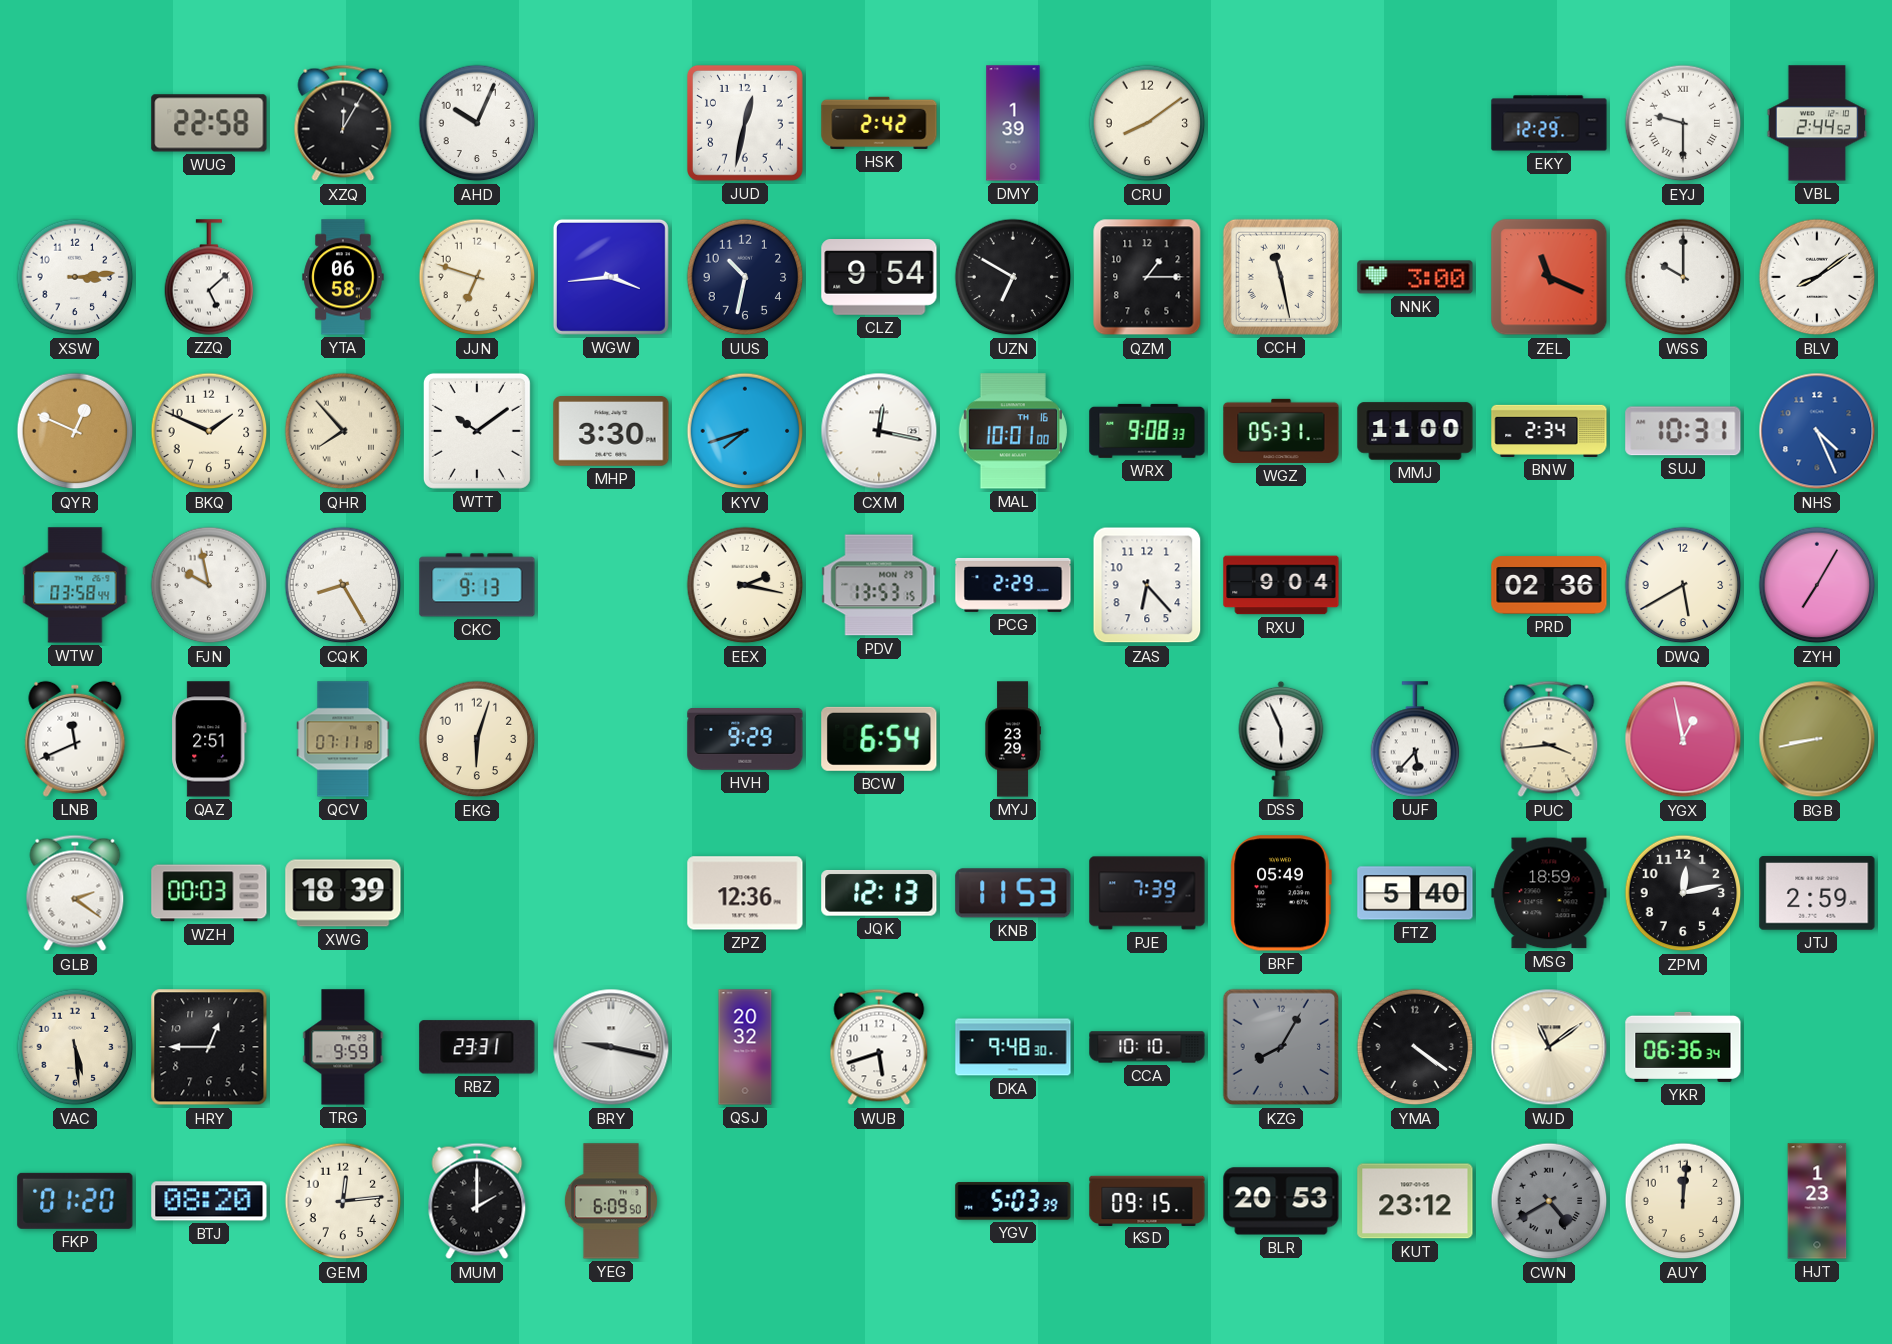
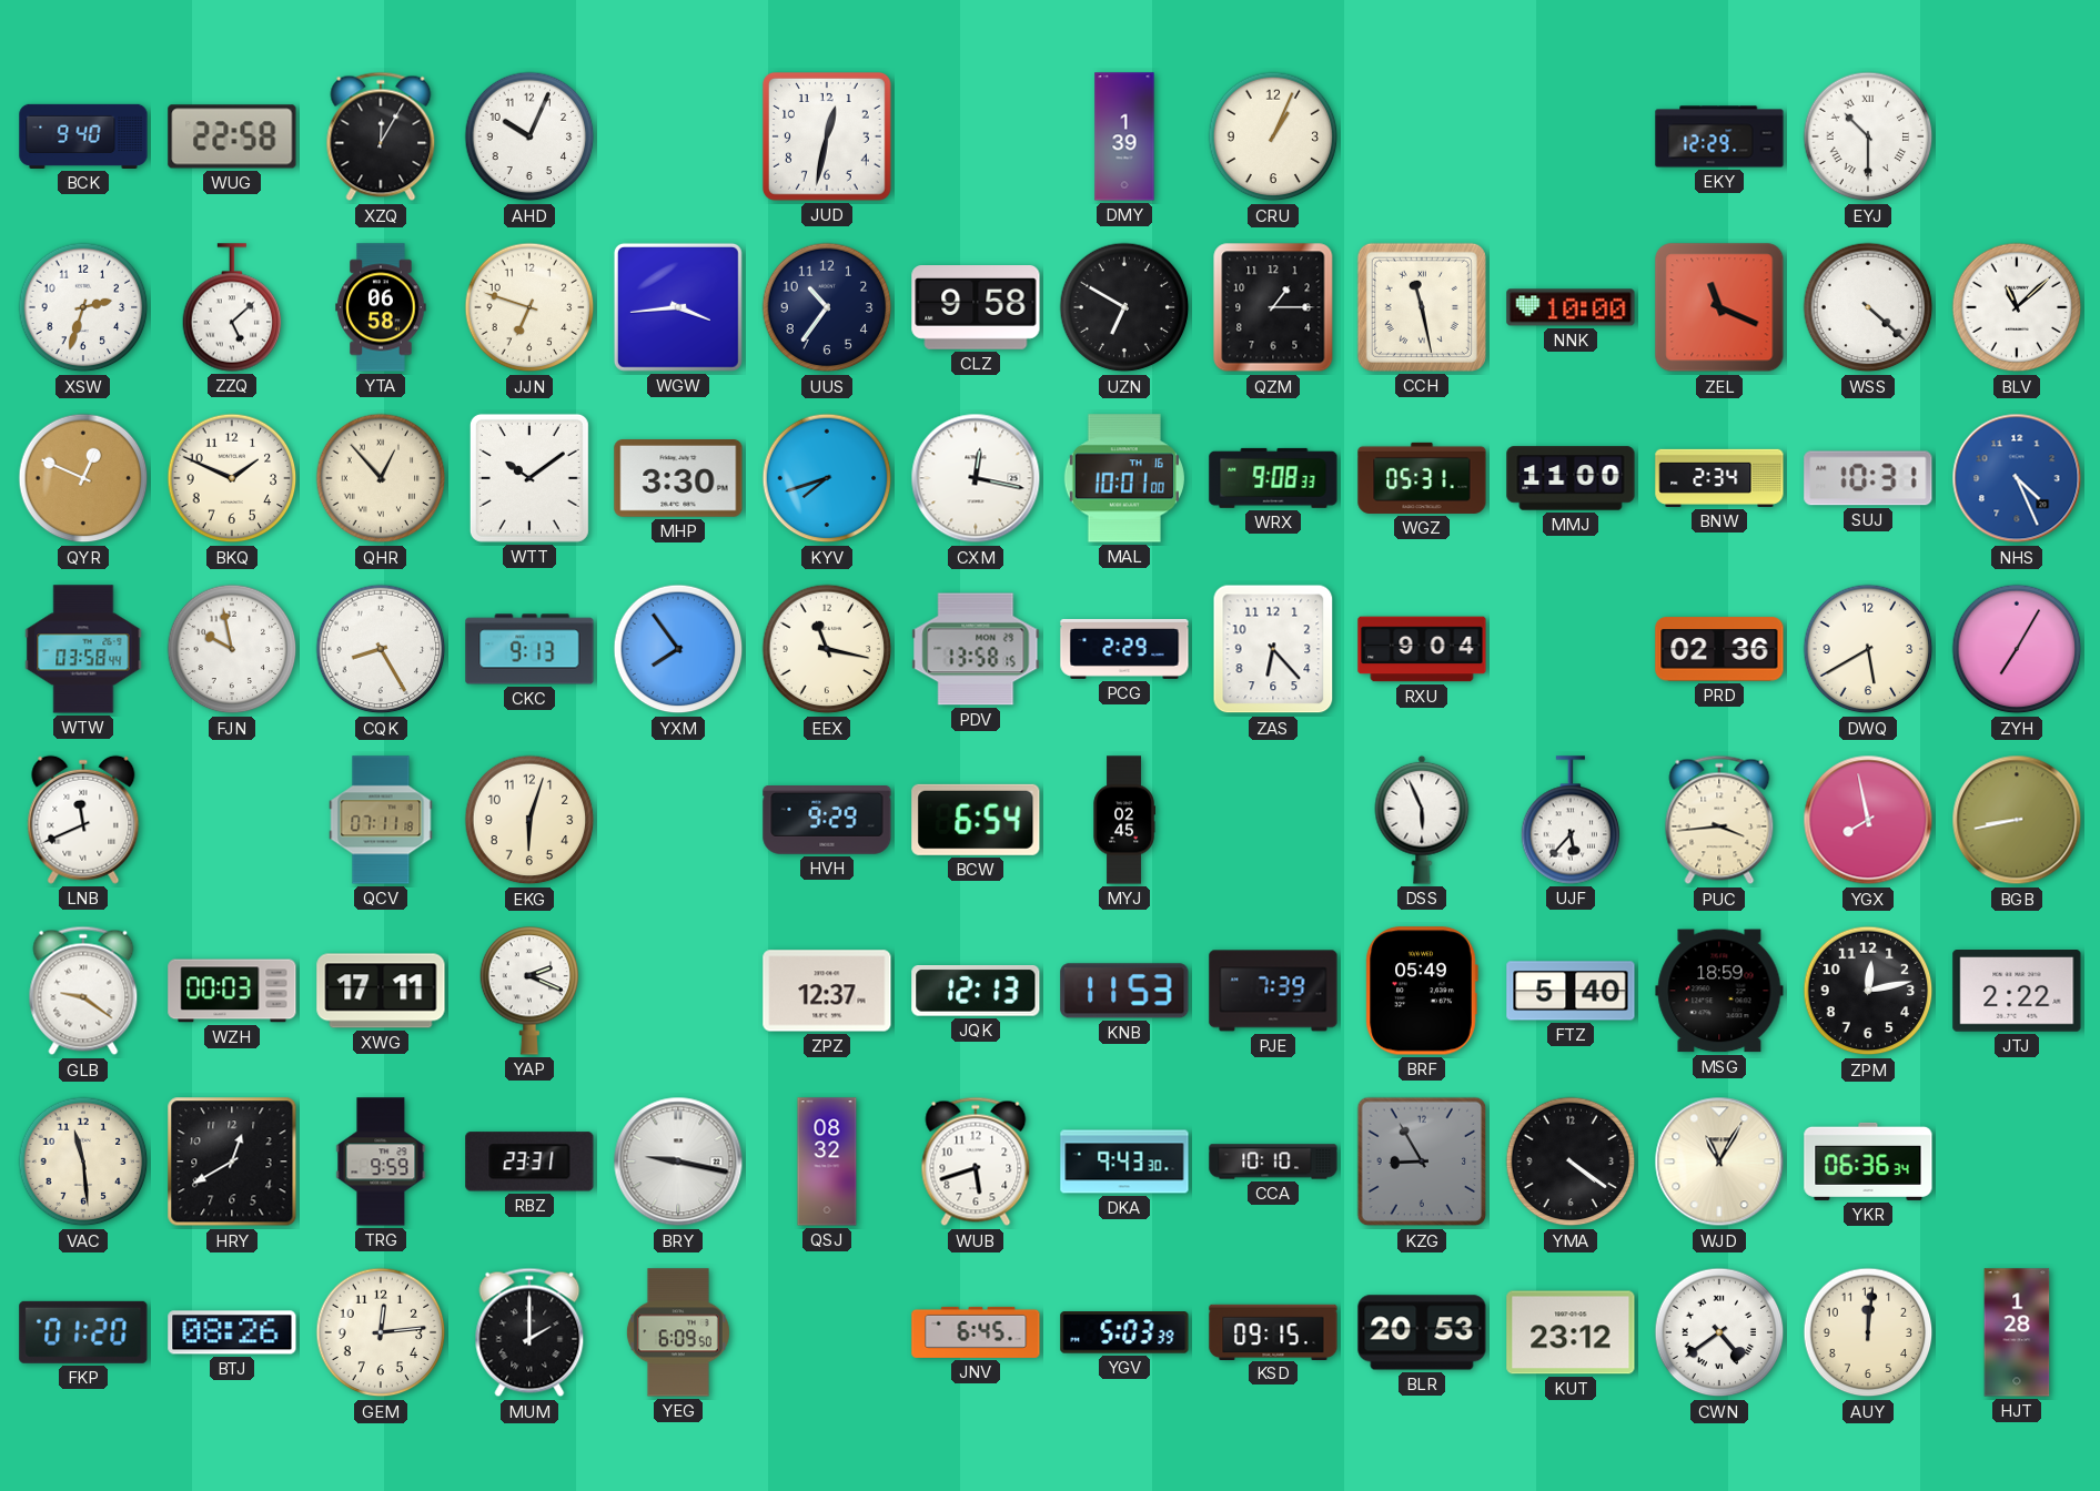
BCK: none -> 9:40 (83, 136)
HSK: 2:42 -> none (879, 123)
CRU: 8:09 -> 1:04 (1273, 136)
EYJ: 9:30 -> 10:30 (1868, 136)
VBL: 2:44 -> none (1817, 123)
XSW: 3:14 -> 2:33 (83, 307)
UUS: 10:32 -> 10:36 (827, 307)
CLZ: 9:54 -> 9:58 (976, 308)
NNK: 3:00 -> 10:00 (1571, 307)
WSS: 10:00 -> 4:22 (1868, 307)
BLV: 8:09 -> 11:08 (2017, 307)
QHR: 7:53 -> 12:53 (381, 478)
YXM: none -> 7:54 (678, 649)
EEX: 2:17 -> 11:17 (827, 649)
PDV: 13:53 -> 13:58 (976, 649)
QAZ: 2:51 -> none (209, 739)
MYJ: 23:29 -> 02:45 (1124, 820)
YGX: 12:58 -> 7:58 (1868, 820)
GLB: 2:21 -> 9:21 (83, 991)
XWG: 18:39 -> 17:11 (381, 991)
YAP: none -> 2:19 (529, 991)
ZPZ: 12:36 -> 12:37 (827, 991)
JTJ: 2:59 -> 2:22 (2017, 991)
VAC: 5:29 -> 11:29 (83, 1162)
HRY: 12:45 -> 12:40 (232, 1162)
QSJ: 20:32 -> 08:32 (827, 1162)
DKA: 9:48 -> 9:43 (1124, 1162)
KZG: 8:05 -> 8:55 (1422, 1162)
WJD: 11:09 -> 11:05 (1719, 1162)
BTJ: 08:20 -> 08:26 (232, 1332)
JNV: none -> 6:45 (976, 1332)
CWN: 4:40 -> 4:39 (1719, 1332)
CWN dial: grey -> white (1719, 1332)
HJT: 1:23 -> 1:28 (2017, 1332)
